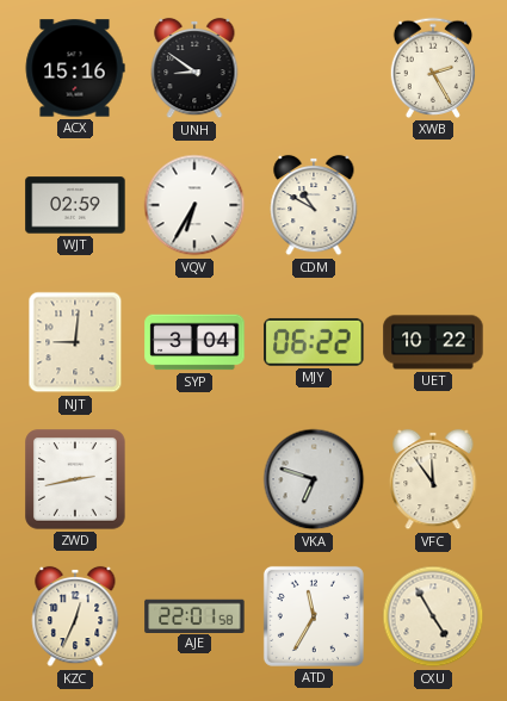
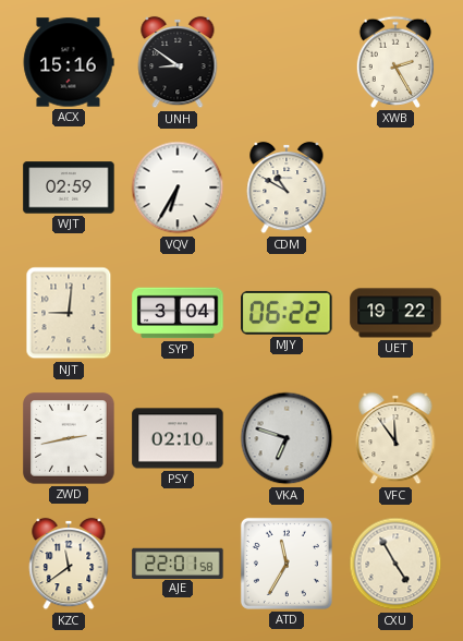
UET: 10:22 -> 19:22 (395, 313)
PSY: none -> 02:10 (178, 438)
KZC: 12:34 -> 11:39 (69, 564)
